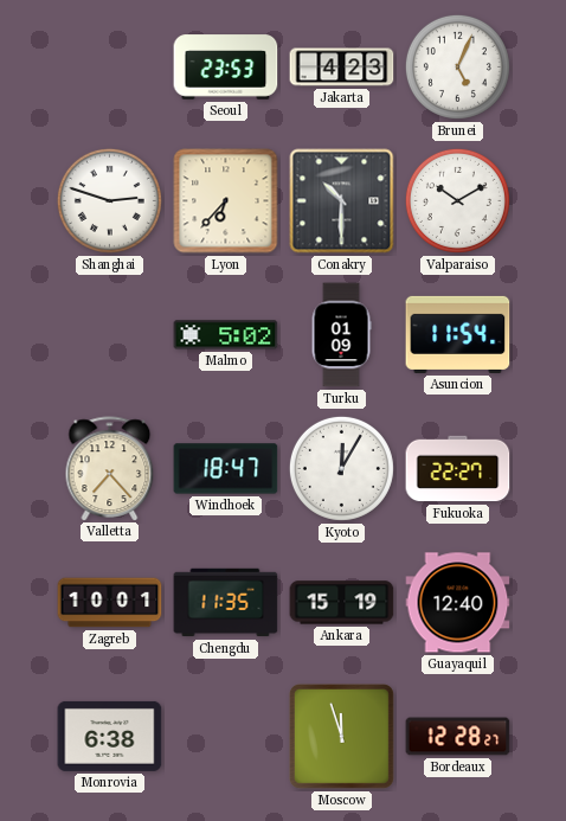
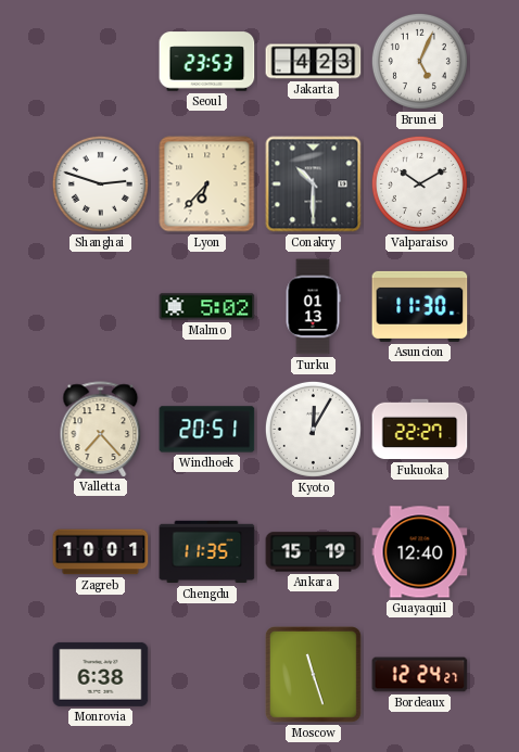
Turku: 01:09 -> 01:13 (313, 307)
Asuncion: 11:54 -> 11:30 (420, 306)
Windhoek: 18:47 -> 20:51 (207, 430)
Moscow: 11:57 -> 11:27 (313, 674)
Bordeaux: 12:28 -> 12:24 (420, 675)
